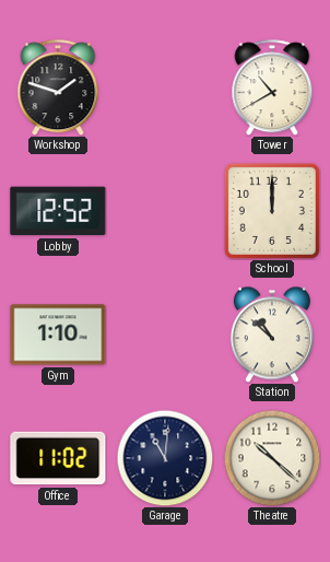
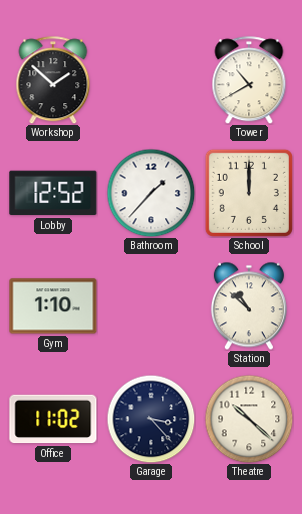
Workshop: 1:48 -> 1:52 (53, 80)
Bathroom: none -> 1:37 (151, 193)
Garage: 11:01 -> 3:23 (151, 419)
